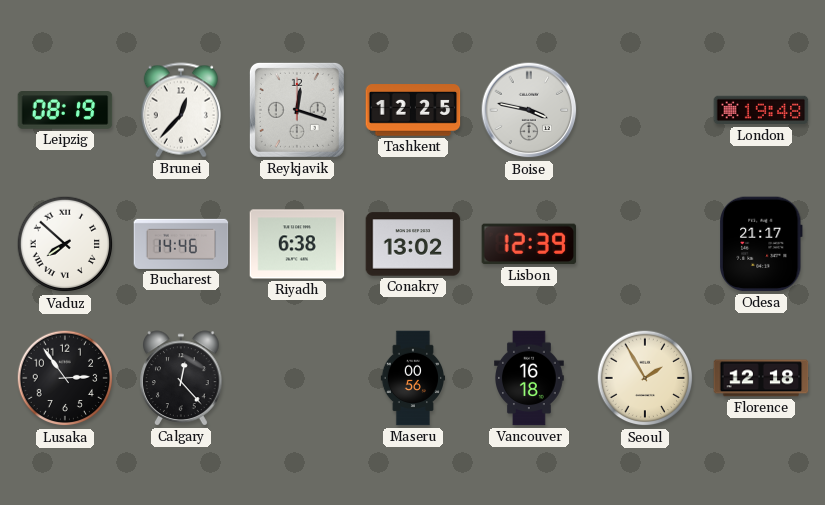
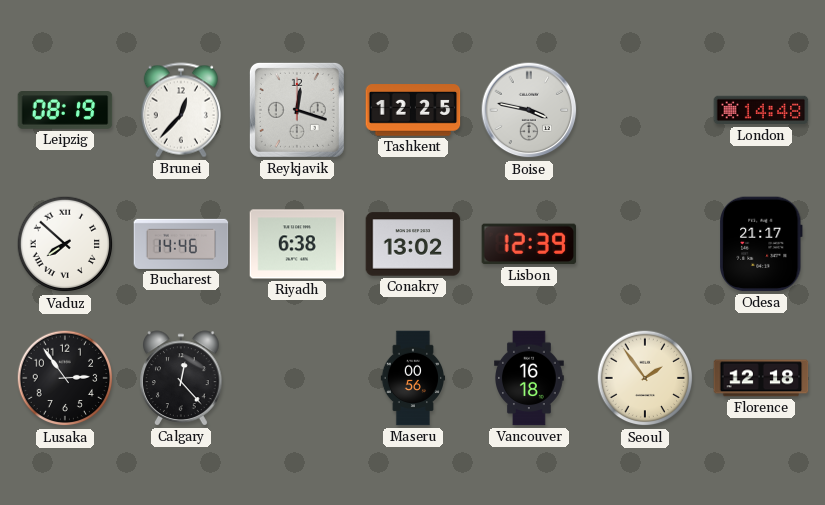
London: 19:48 -> 14:48 (761, 110)
Seoul: 1:55 -> 1:54 (645, 378)
